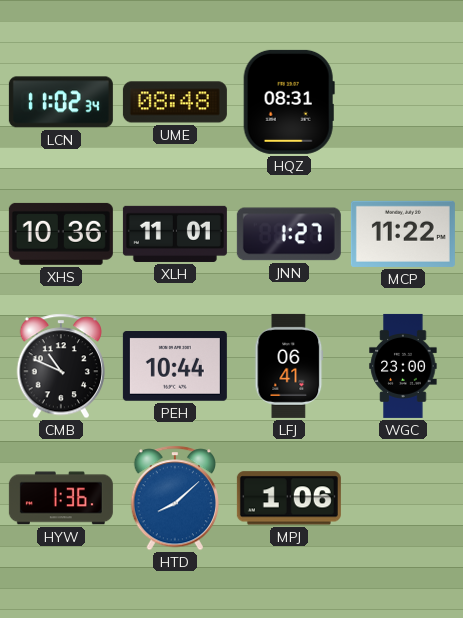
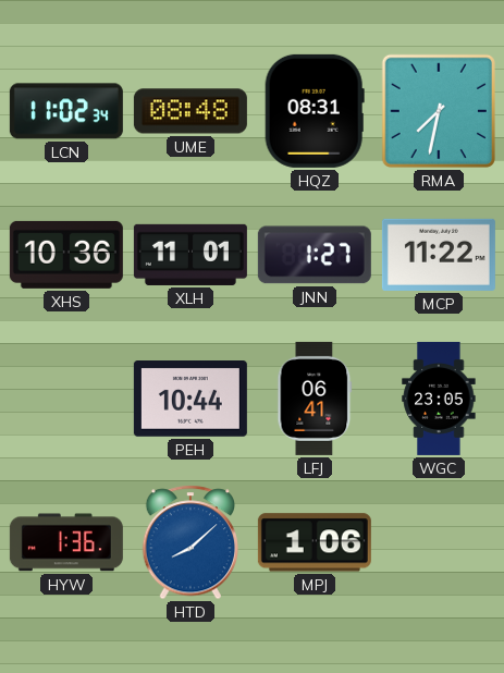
RMA: none -> 7:32 (439, 111)
CMB: 10:49 -> none (60, 366)
WGC: 23:00 -> 23:05 (439, 399)
